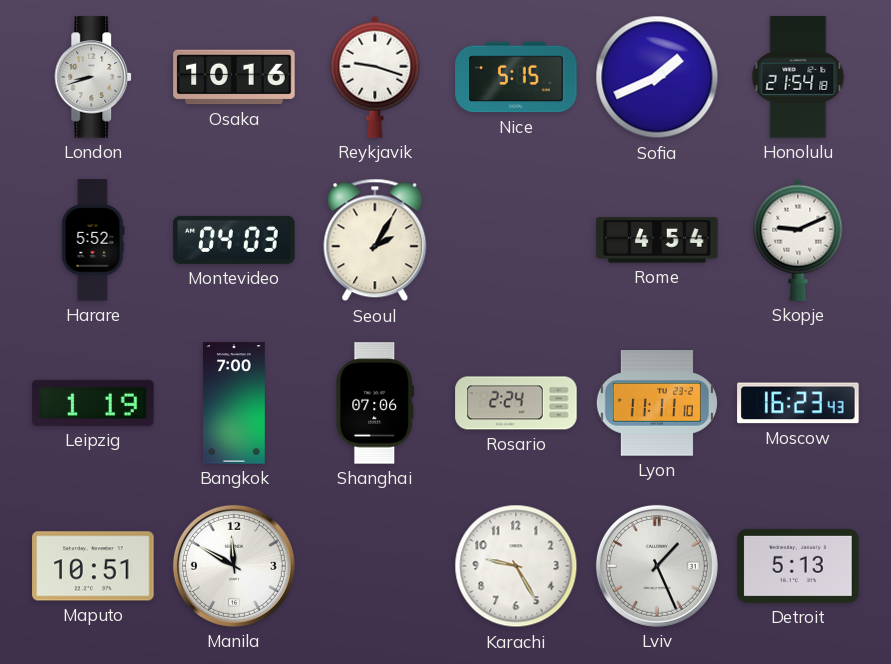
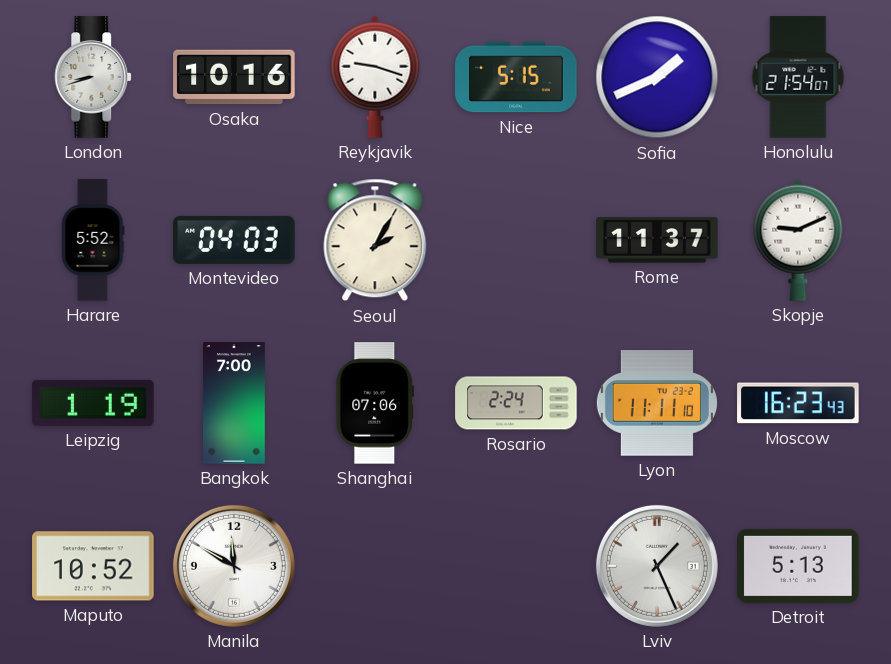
Honolulu: 21:54:18 -> 21:54:07 (798, 77)
Rome: 4:54 -> 11:37 (657, 240)
Maputo: 10:51 -> 10:52 (93, 566)
Karachi: 9:25 -> none (516, 566)
